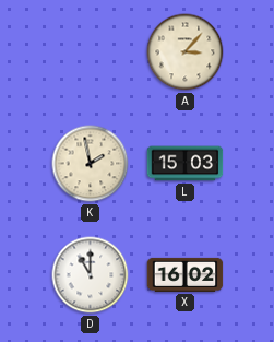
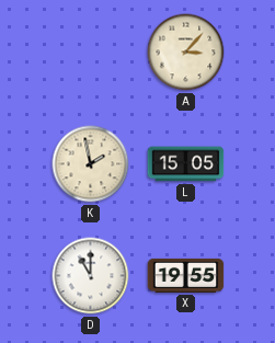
L: 15:03 -> 15:05 (186, 164)
X: 16:02 -> 19:55 (186, 275)
